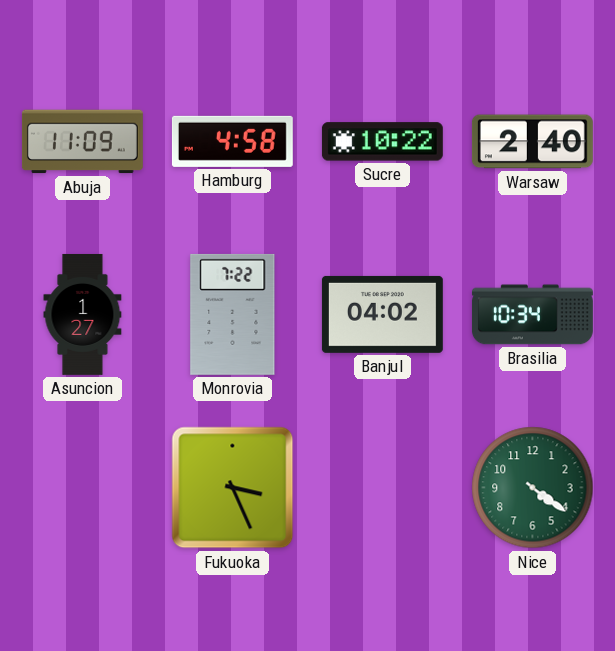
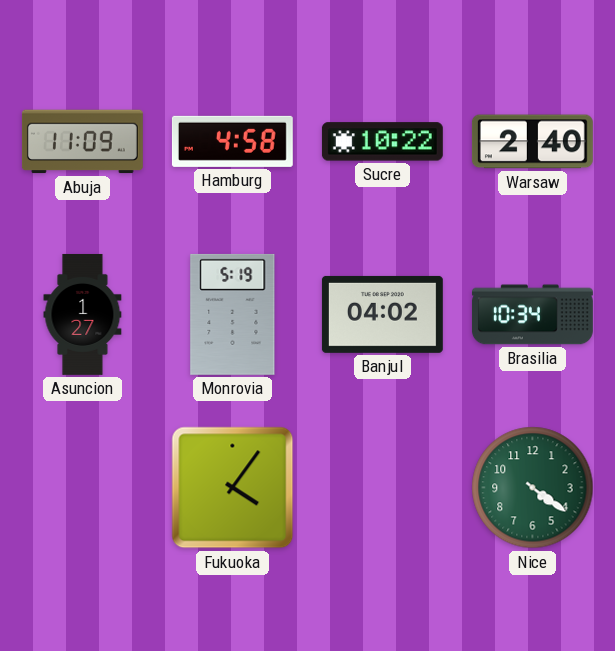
Monrovia: 7:22 -> 5:19 (233, 314)
Fukuoka: 3:26 -> 4:06 (233, 488)
